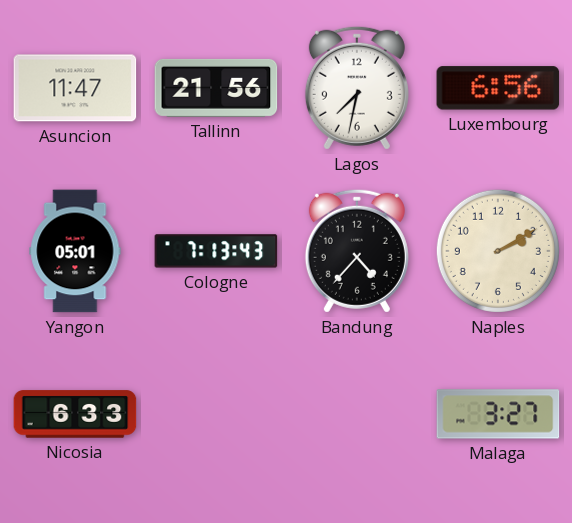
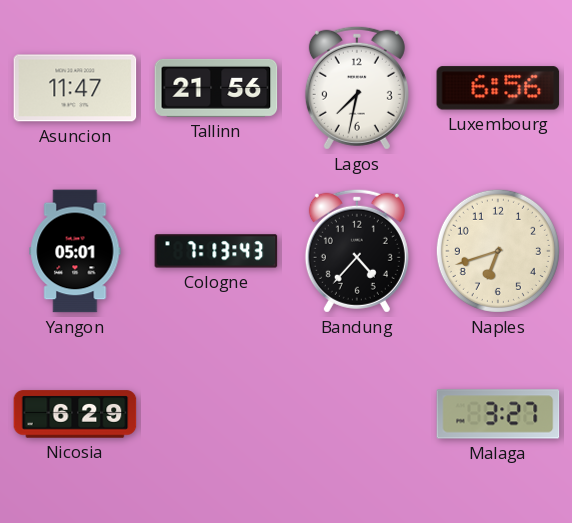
Naples: 2:10 -> 6:42 (498, 251)
Nicosia: 6:33 -> 6:29 (75, 414)
